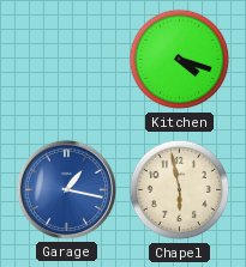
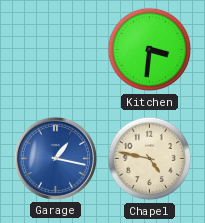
Kitchen: 4:18 -> 3:31 (150, 50)
Chapel: 5:58 -> 4:47 (150, 159)
